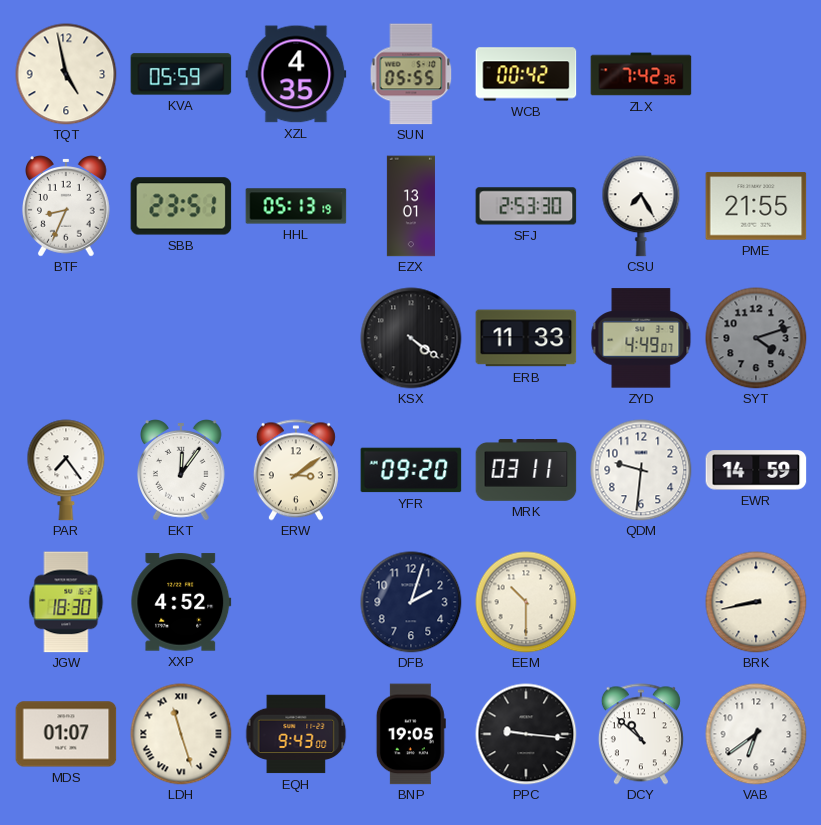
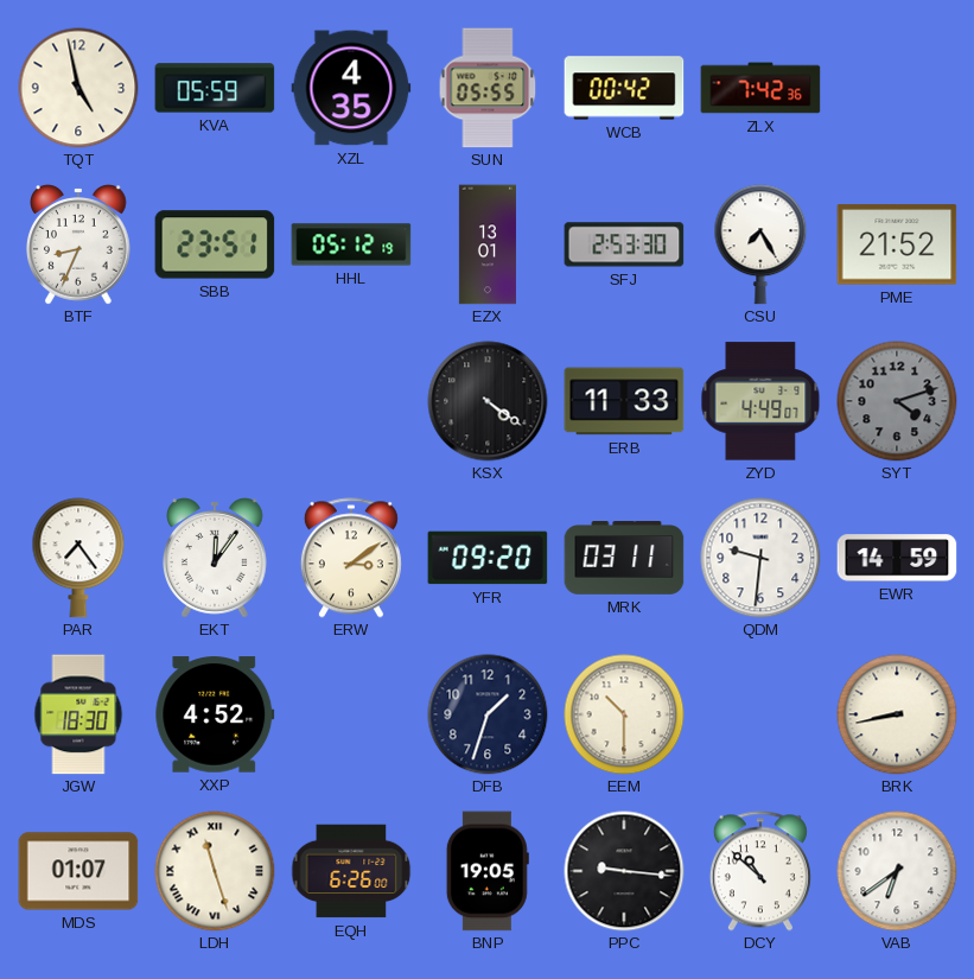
HHL: 05:13 -> 05:12 (351, 244)
PME: 21:55 -> 21:52 (897, 244)
DFB: 2:03 -> 1:33 (488, 714)
EQH: 9:43 -> 6:26 (351, 871)
